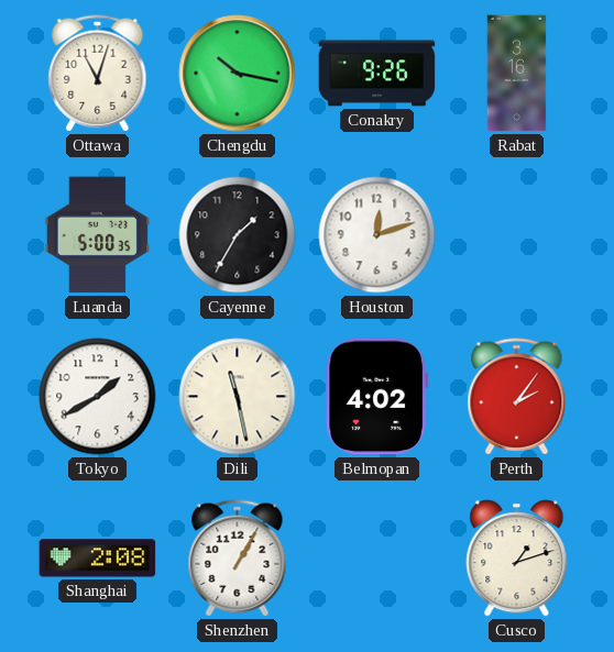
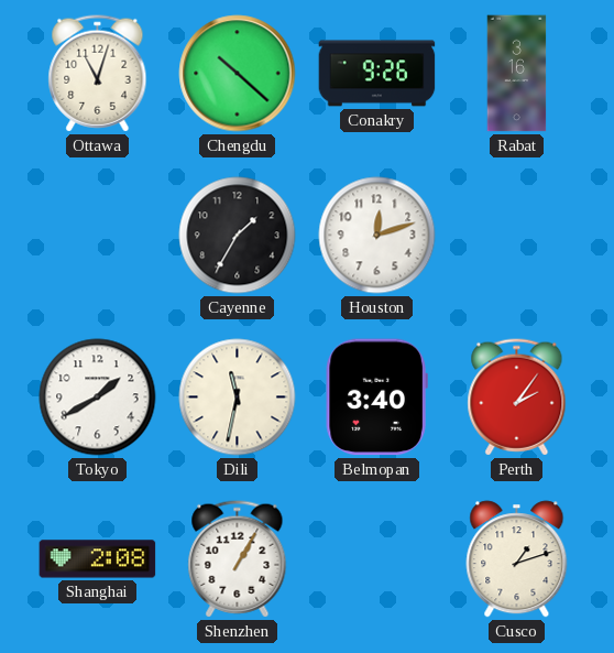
Chengdu: 10:17 -> 10:22 (238, 74)
Luanda: 5:00 -> none (98, 235)
Dili: 11:28 -> 11:32 (238, 398)
Belmopan: 4:02 -> 3:40 (376, 398)
